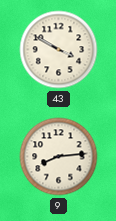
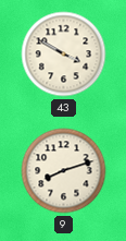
9: 8:14 -> 8:12 (64, 171)
